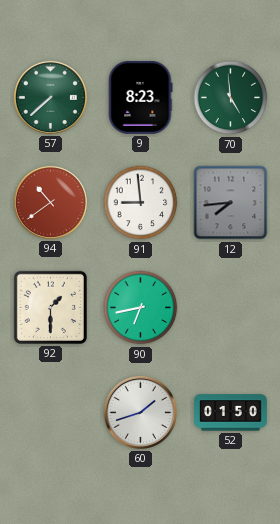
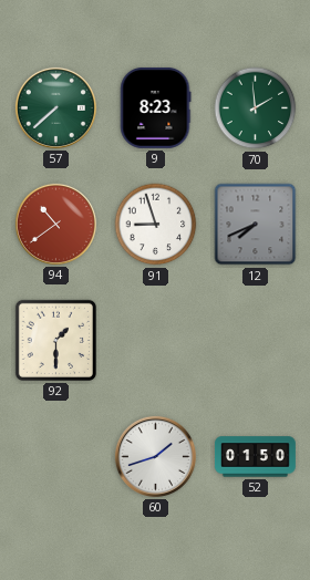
70: 4:59 -> 1:59 (256, 108)
91: 8:59 -> 8:57 (156, 225)
12: 7:44 -> 7:41 (256, 225)
90: 6:43 -> none (141, 308)
